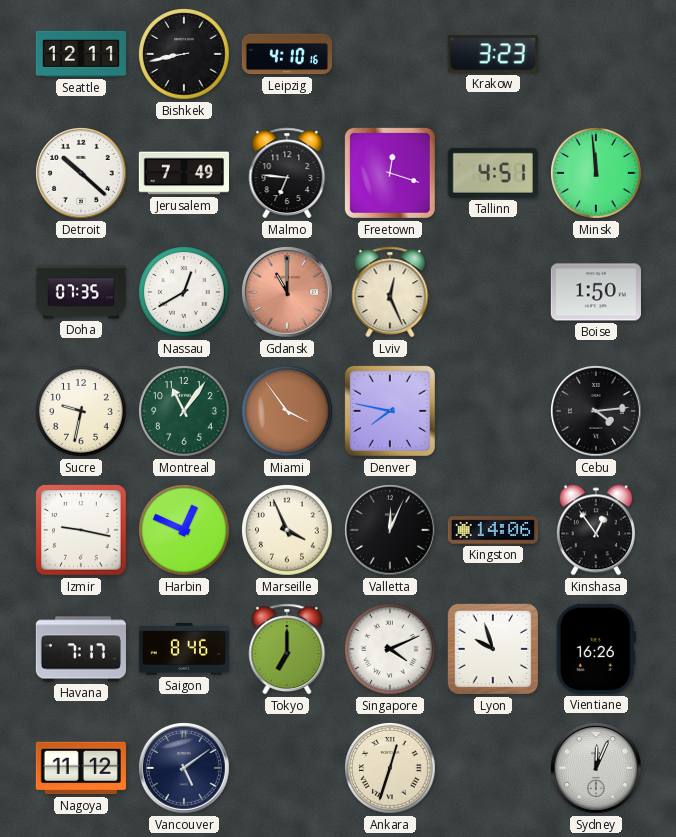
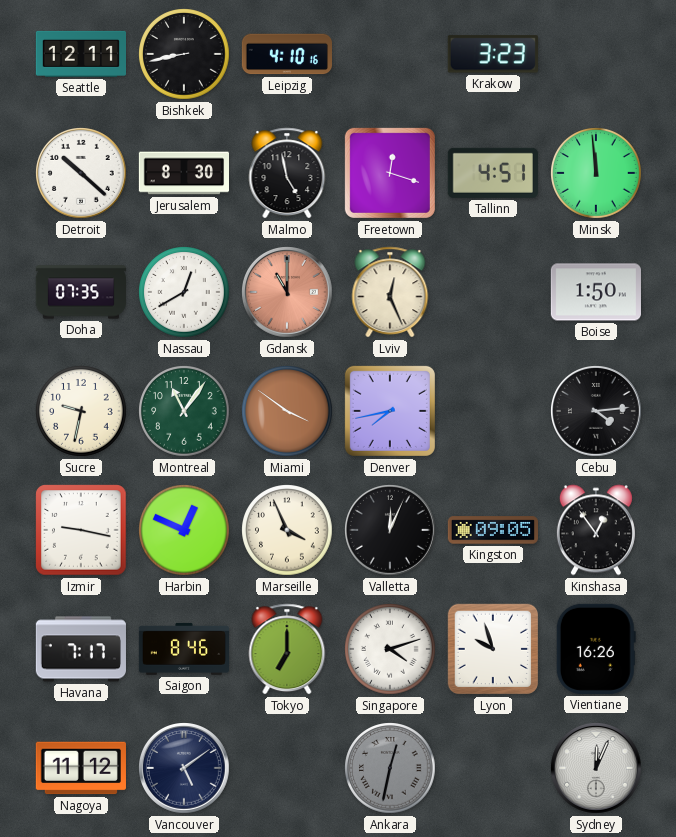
Jerusalem: 7:49 -> 8:30 (183, 173)
Malmo: 6:46 -> 4:58 (287, 173)
Miami: 3:54 -> 3:51 (287, 411)
Denver: 7:47 -> 7:43 (390, 411)
Kingston: 14:06 -> 09:05 (492, 530)
Singapore: 4:11 -> 4:12 (390, 649)
Ankara: 12:33 -> 12:32 (390, 768)
Ankara dial: cream -> grey (390, 768)
